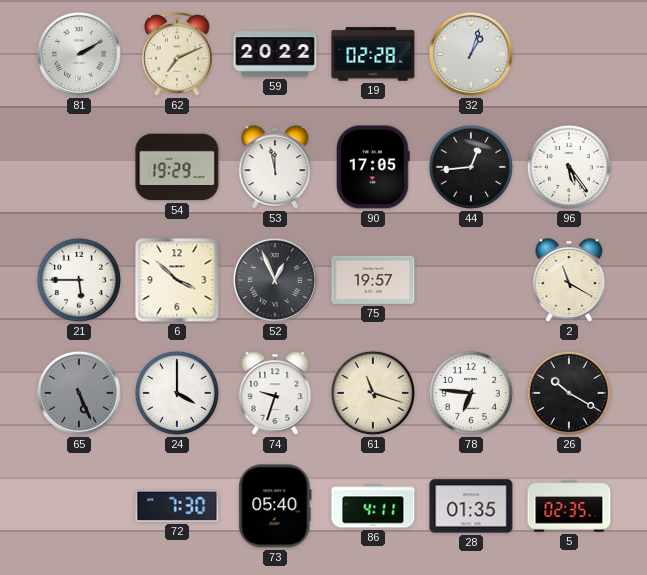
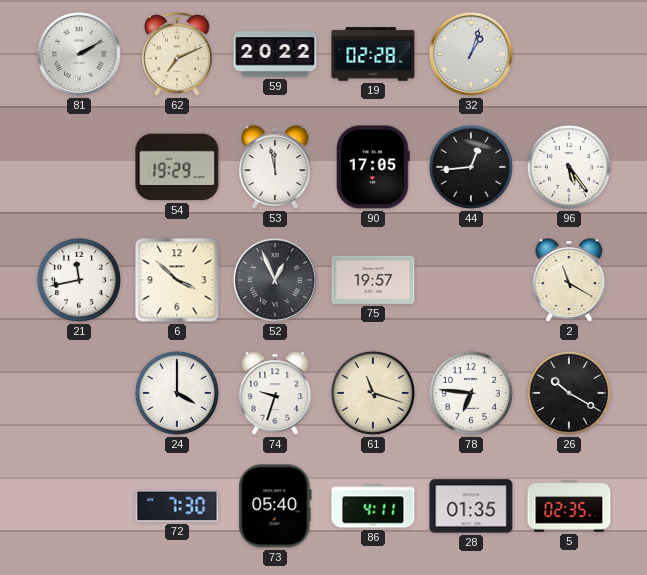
21: 5:45 -> 11:43 (79, 280)
65: 5:26 -> none (79, 393)
